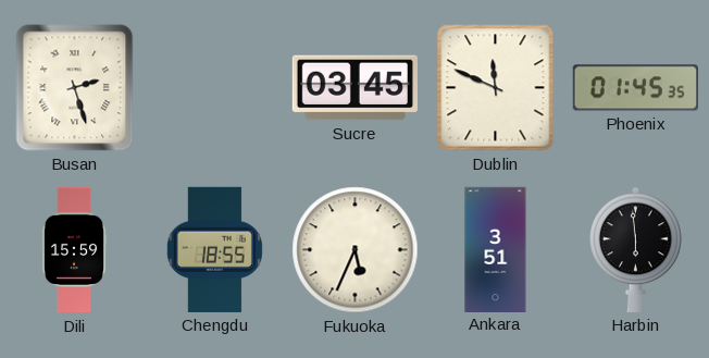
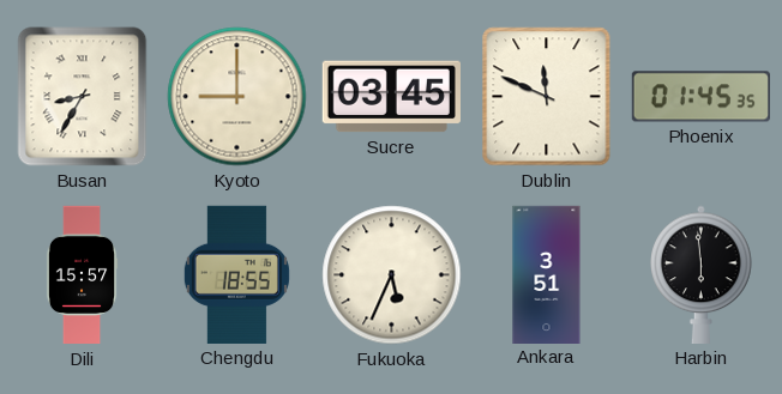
Busan: 2:27 -> 8:35 (83, 97)
Kyoto: none -> 9:00 (237, 97)
Dili: 15:59 -> 15:57 (82, 275)
